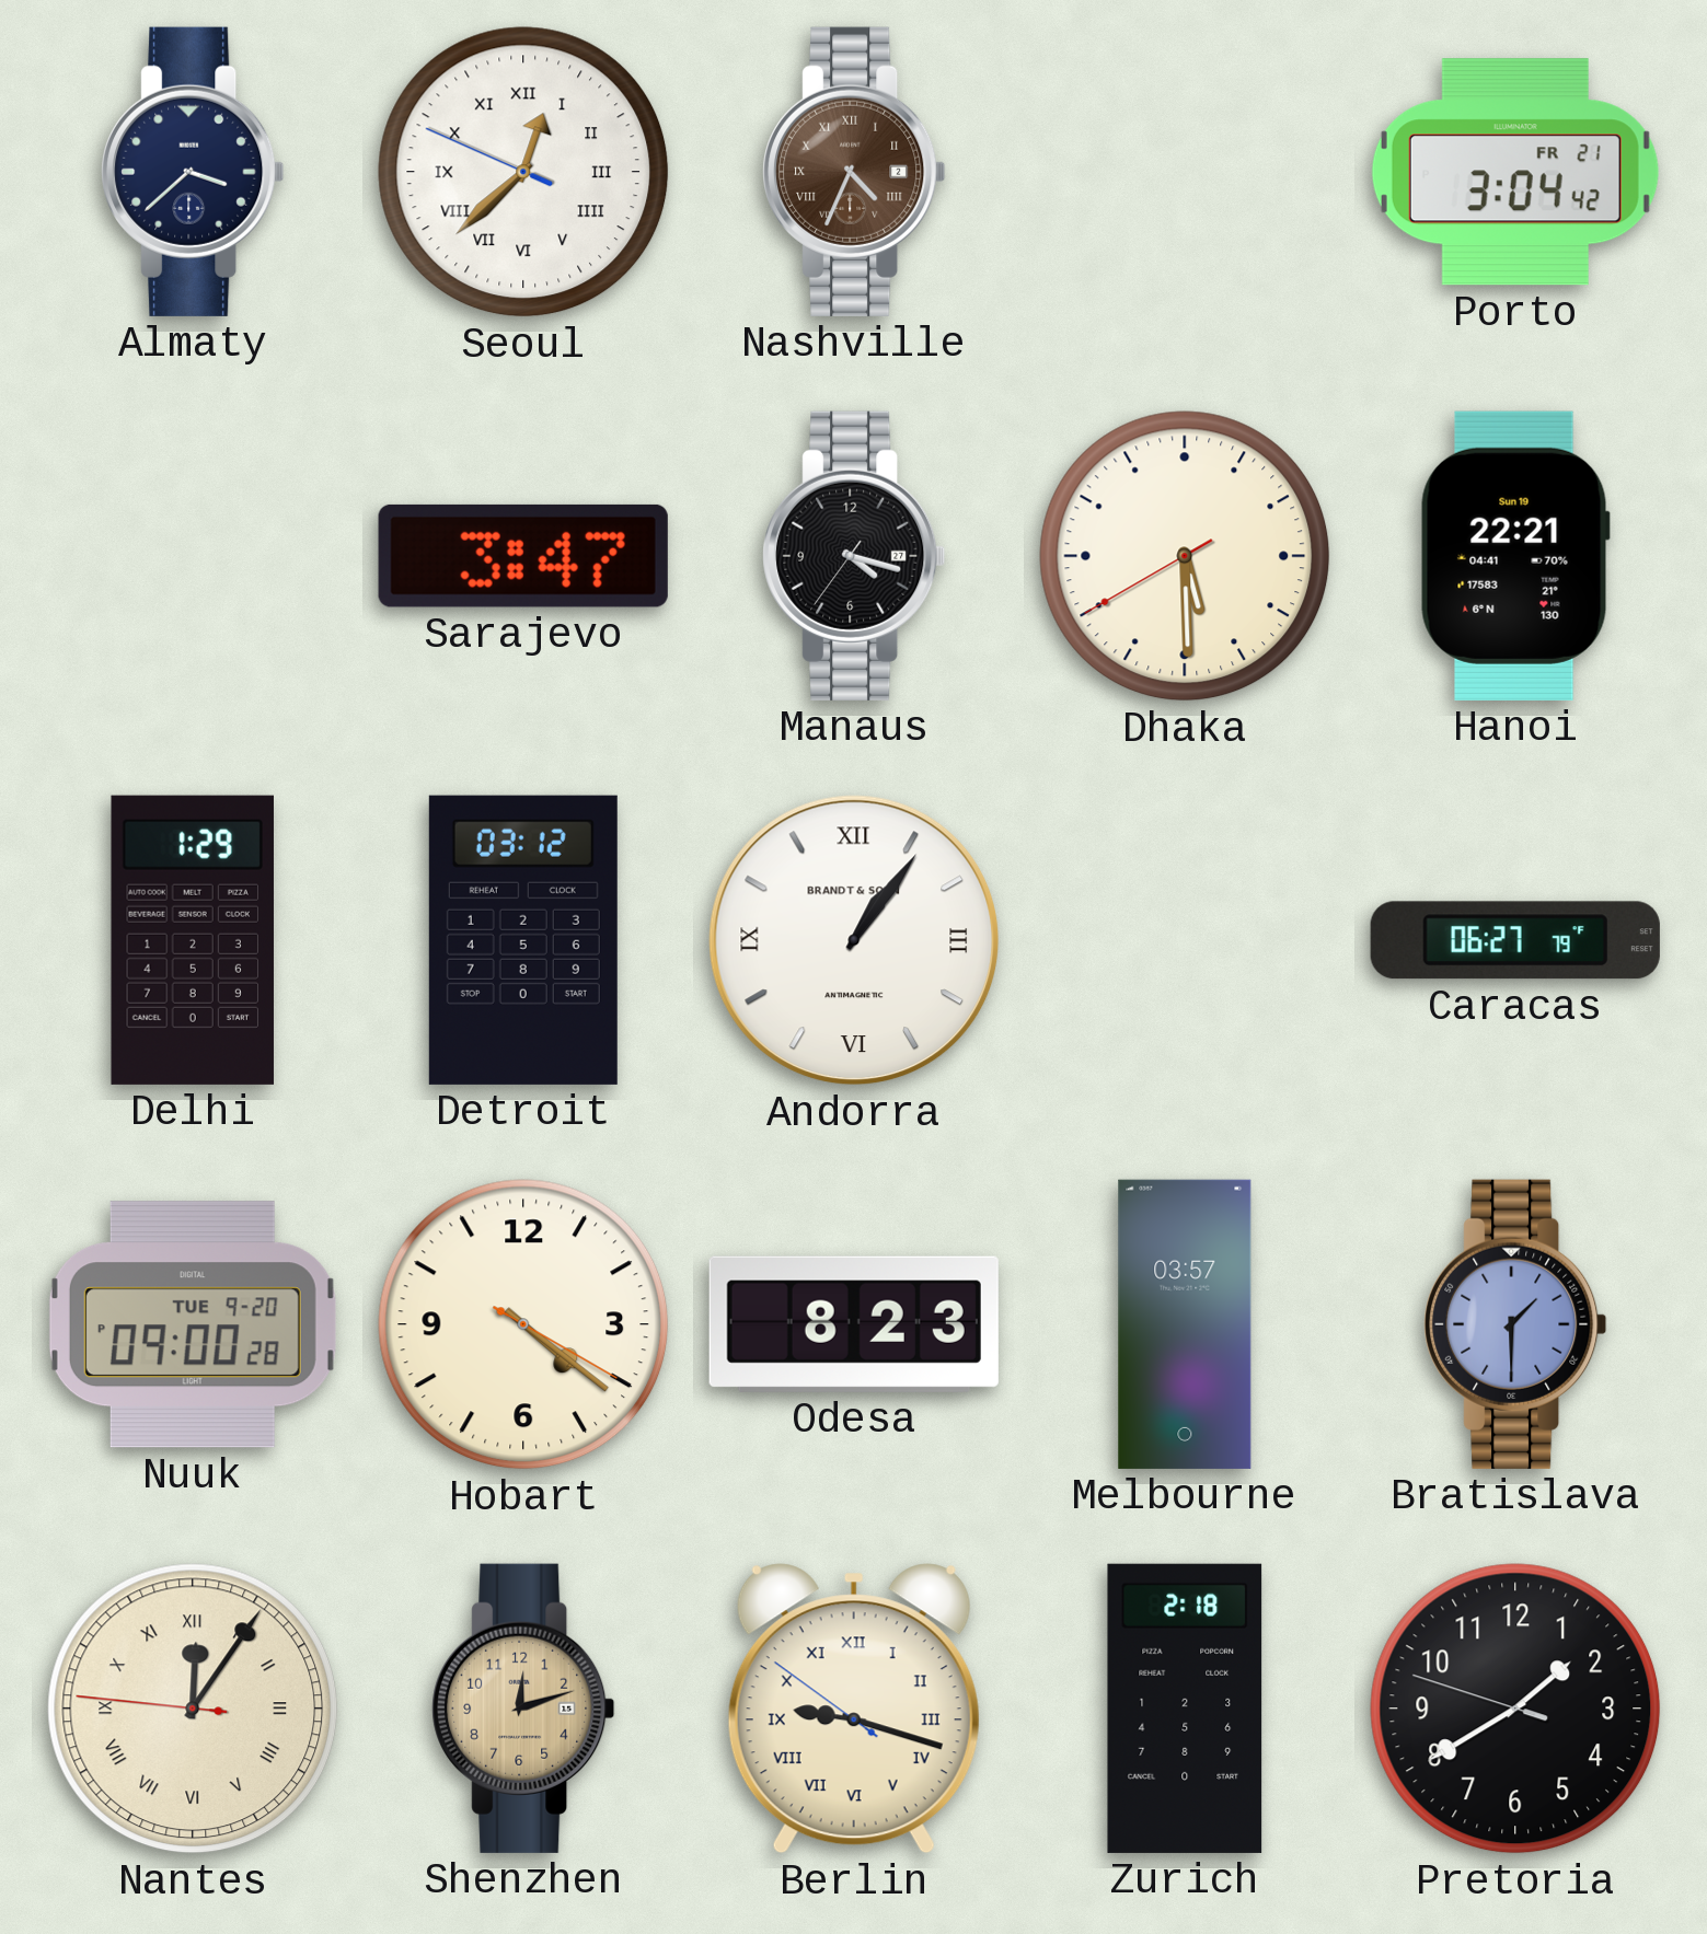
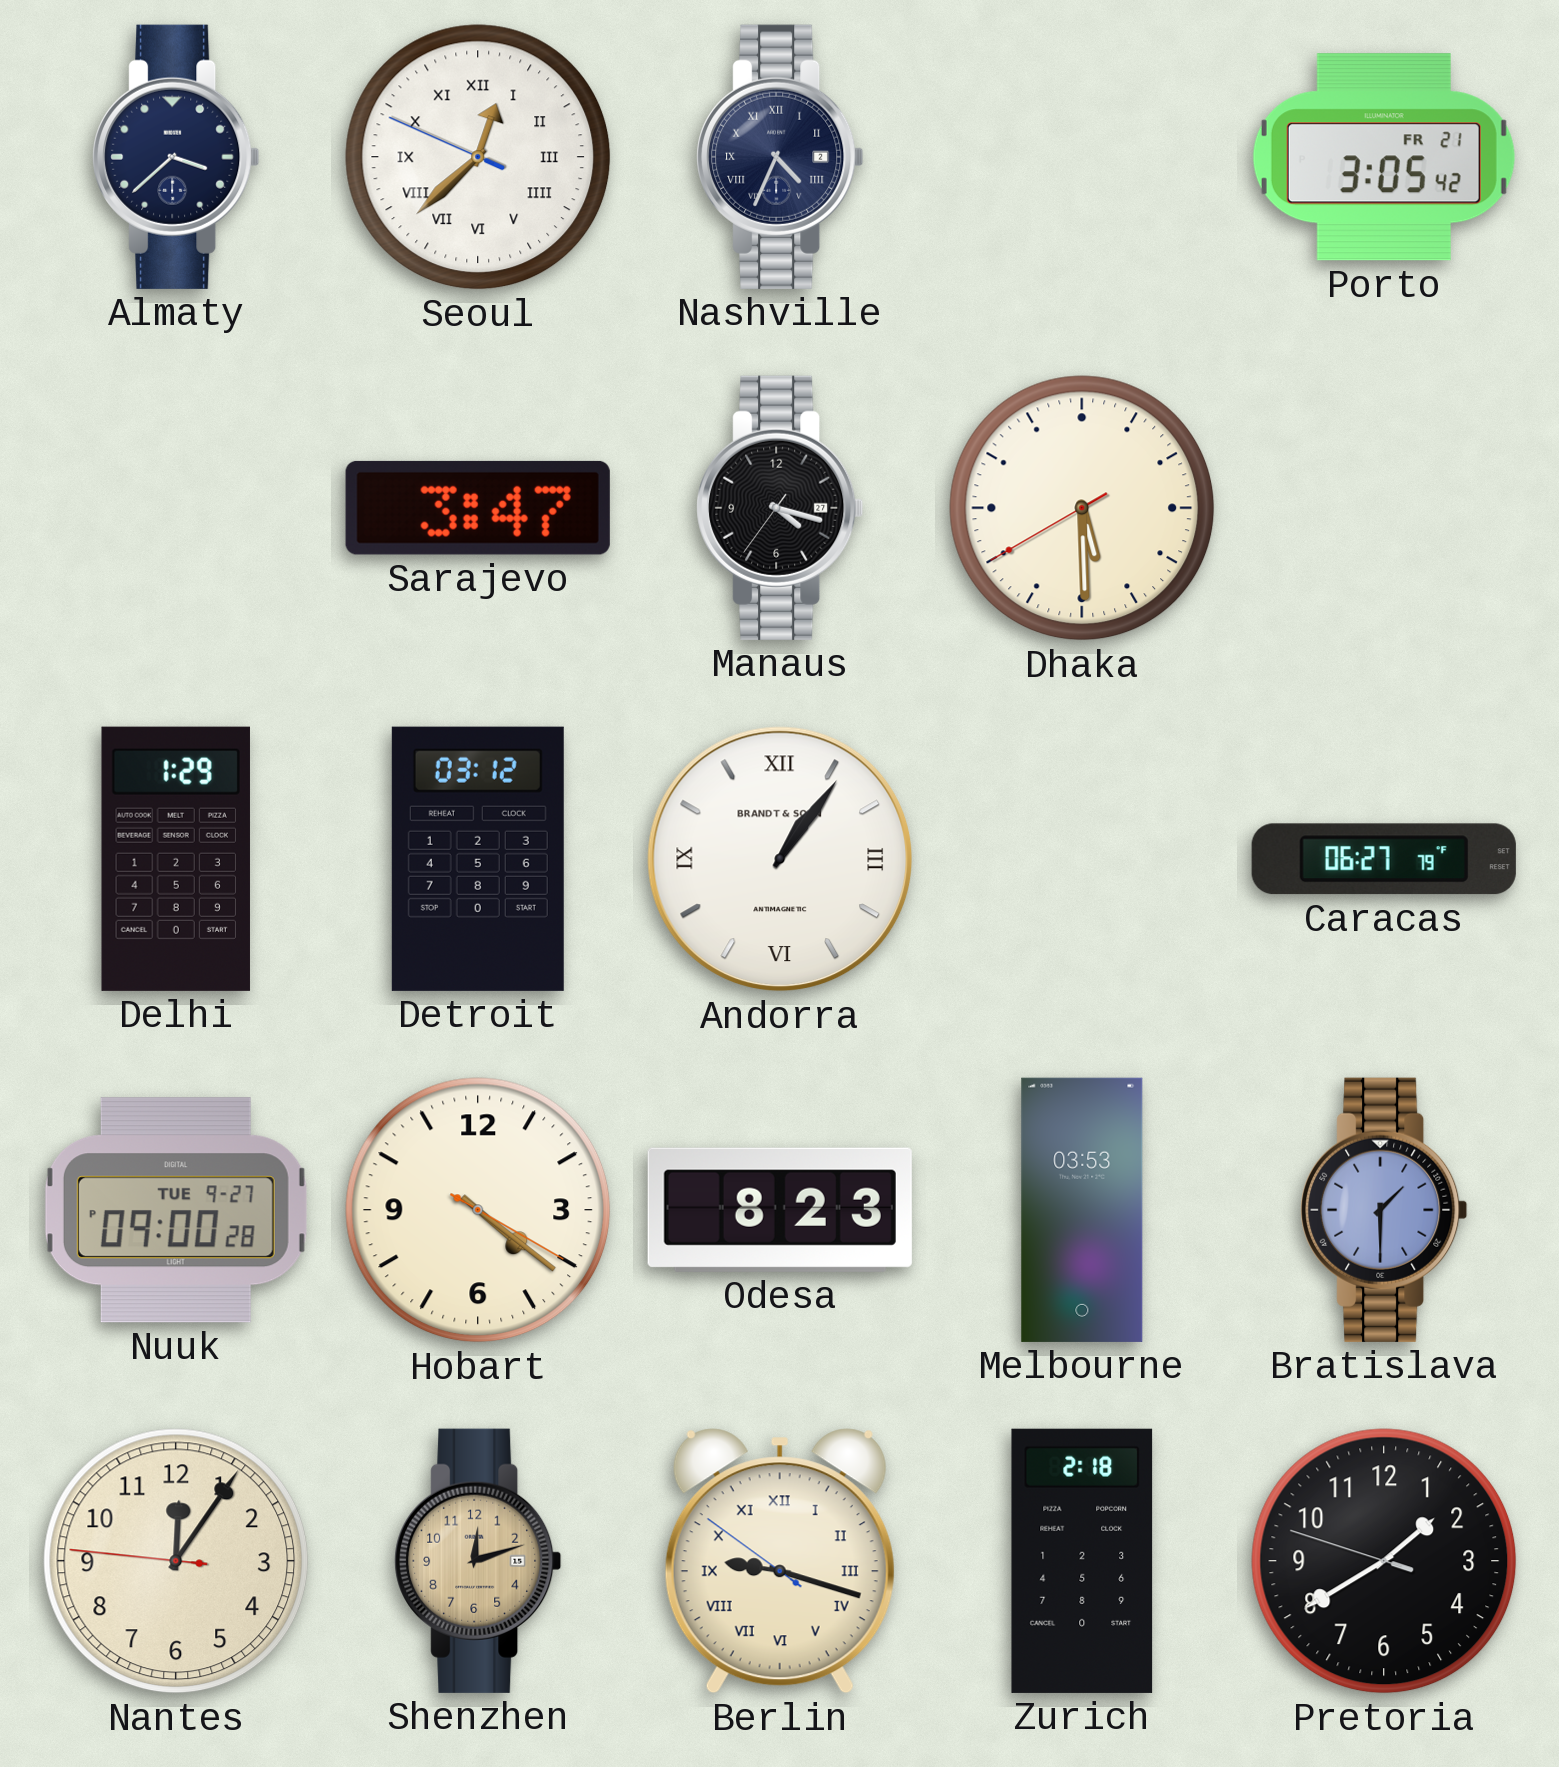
Nashville dial: brown -> navy (780, 157)
Porto: 3:04 -> 3:05 (1384, 157)
Hanoi: 22:21 -> none (1515, 556)
Nuuk date: TUE 9-20 -> TUE 9-27 (176, 1210)
Melbourne: 03:57 -> 03:53 (1082, 1210)
Nantes numerals: Roman -> Arabic (176, 1561)
